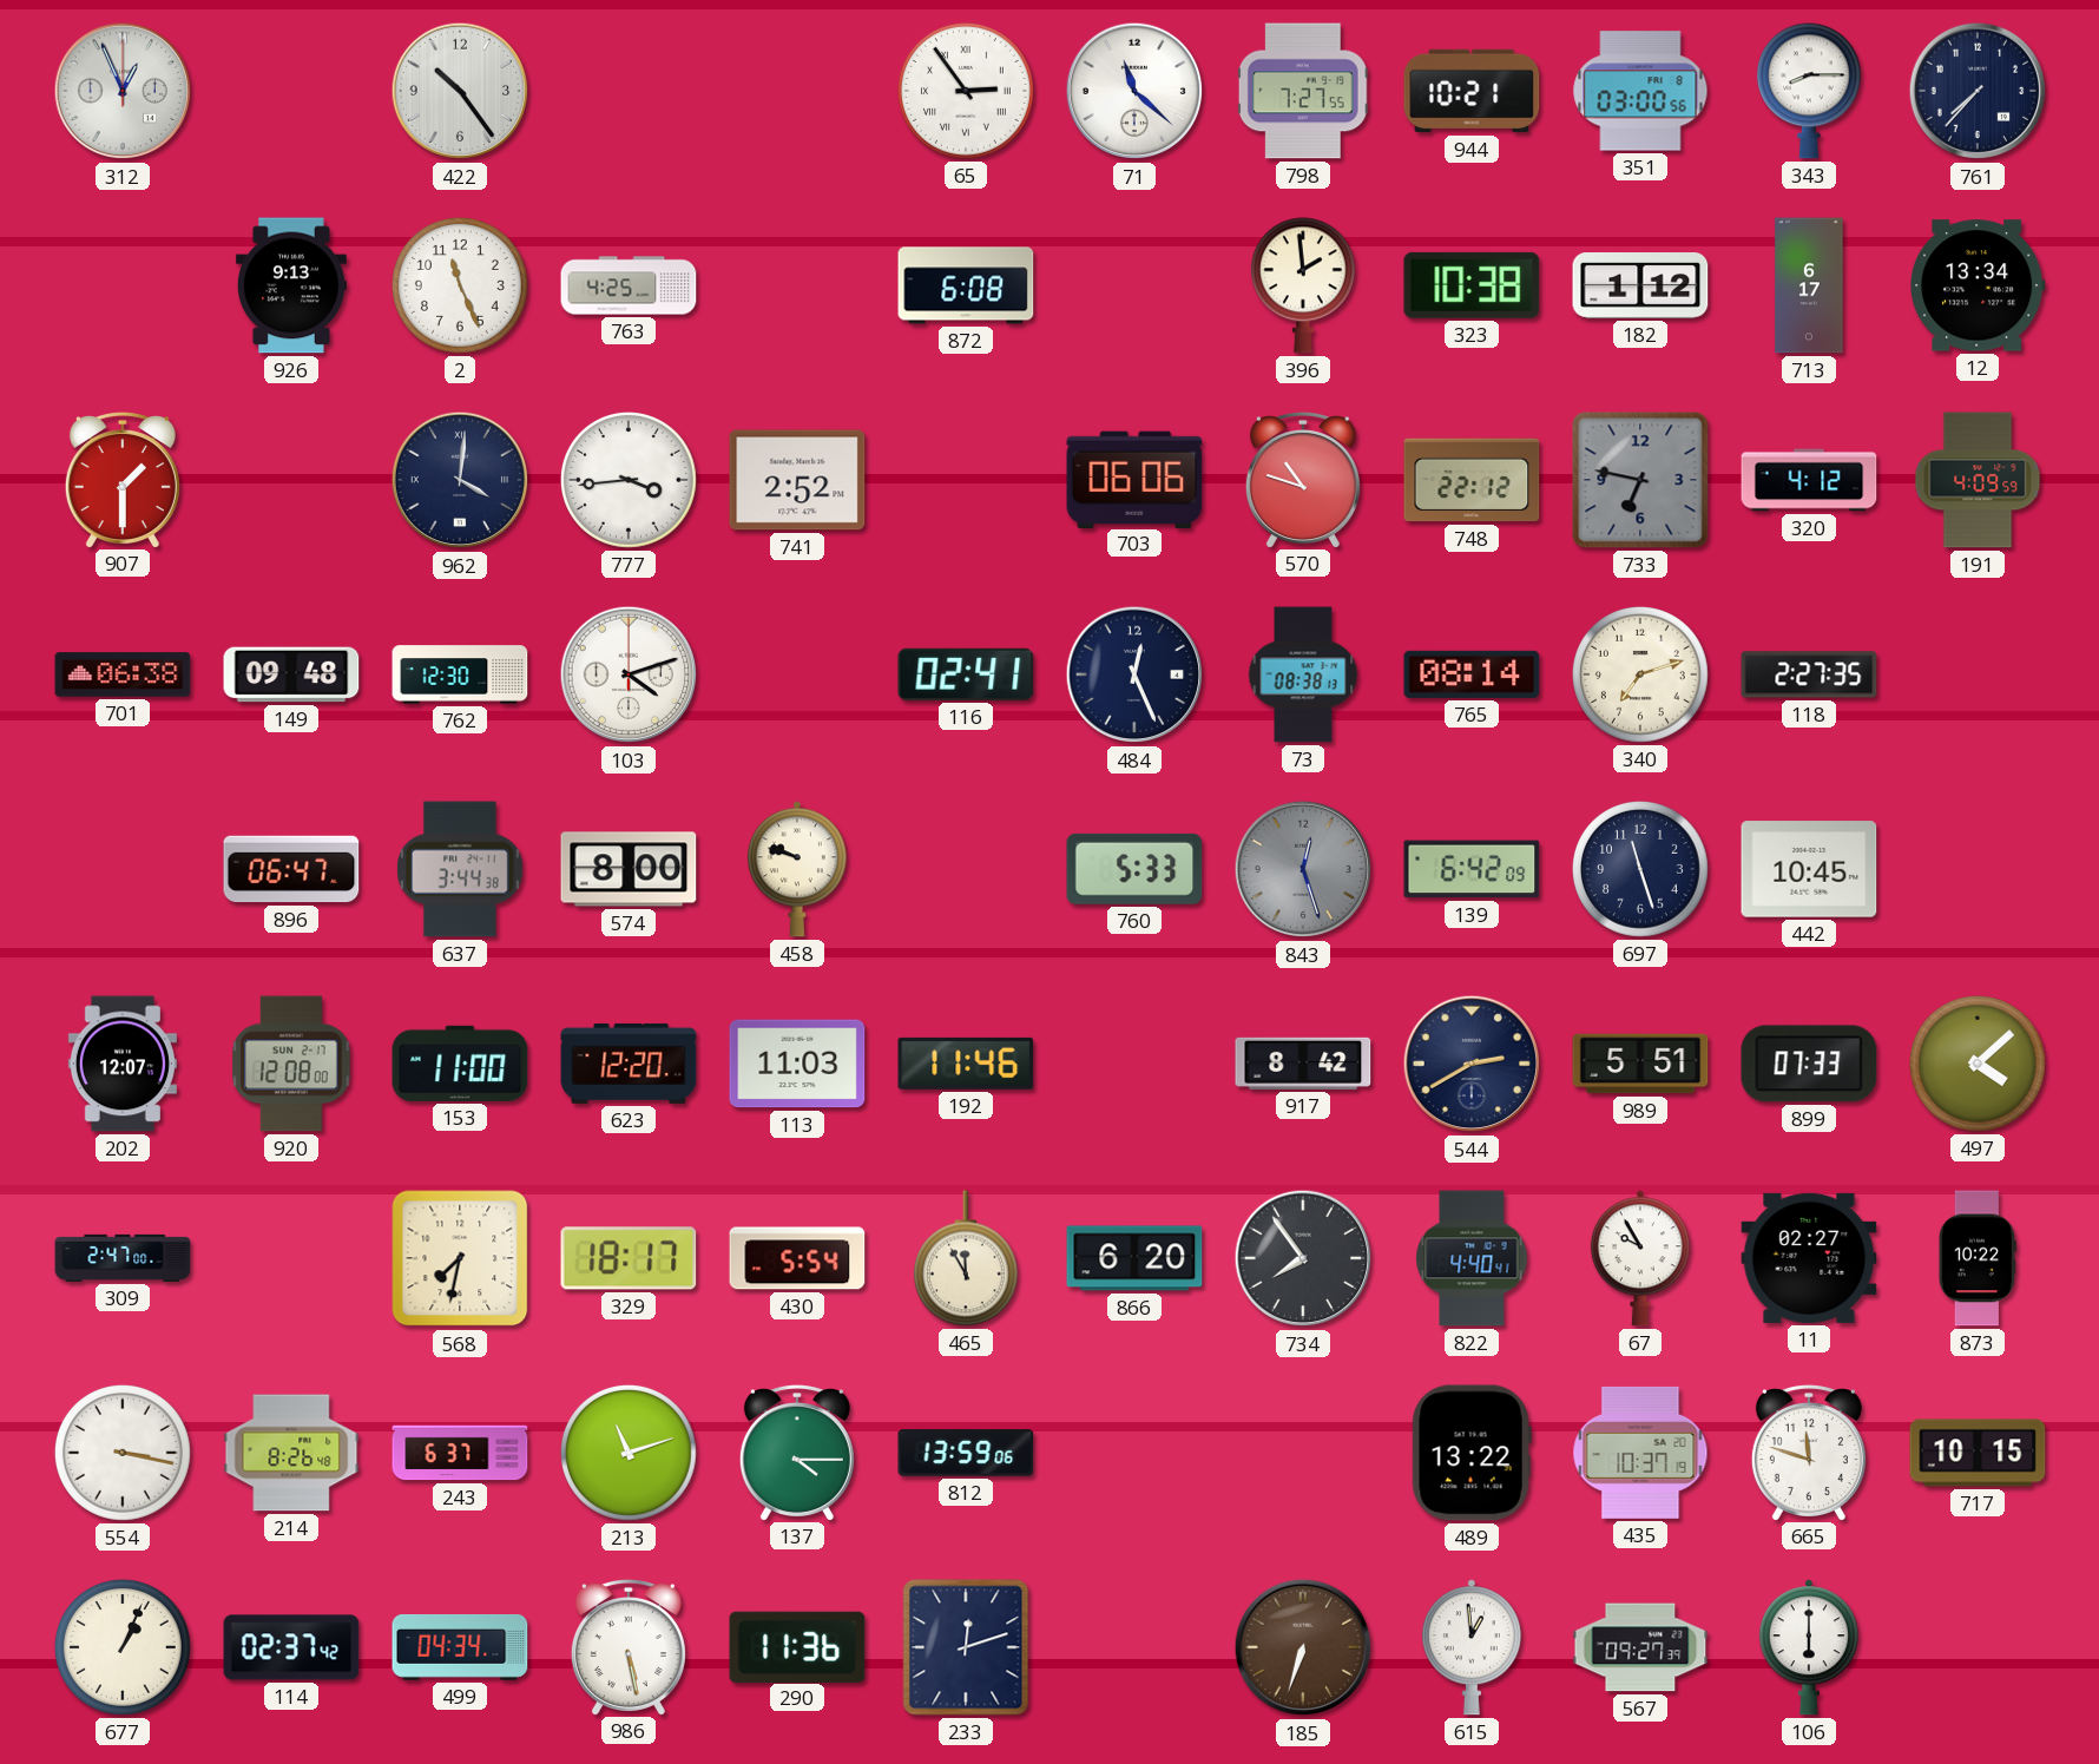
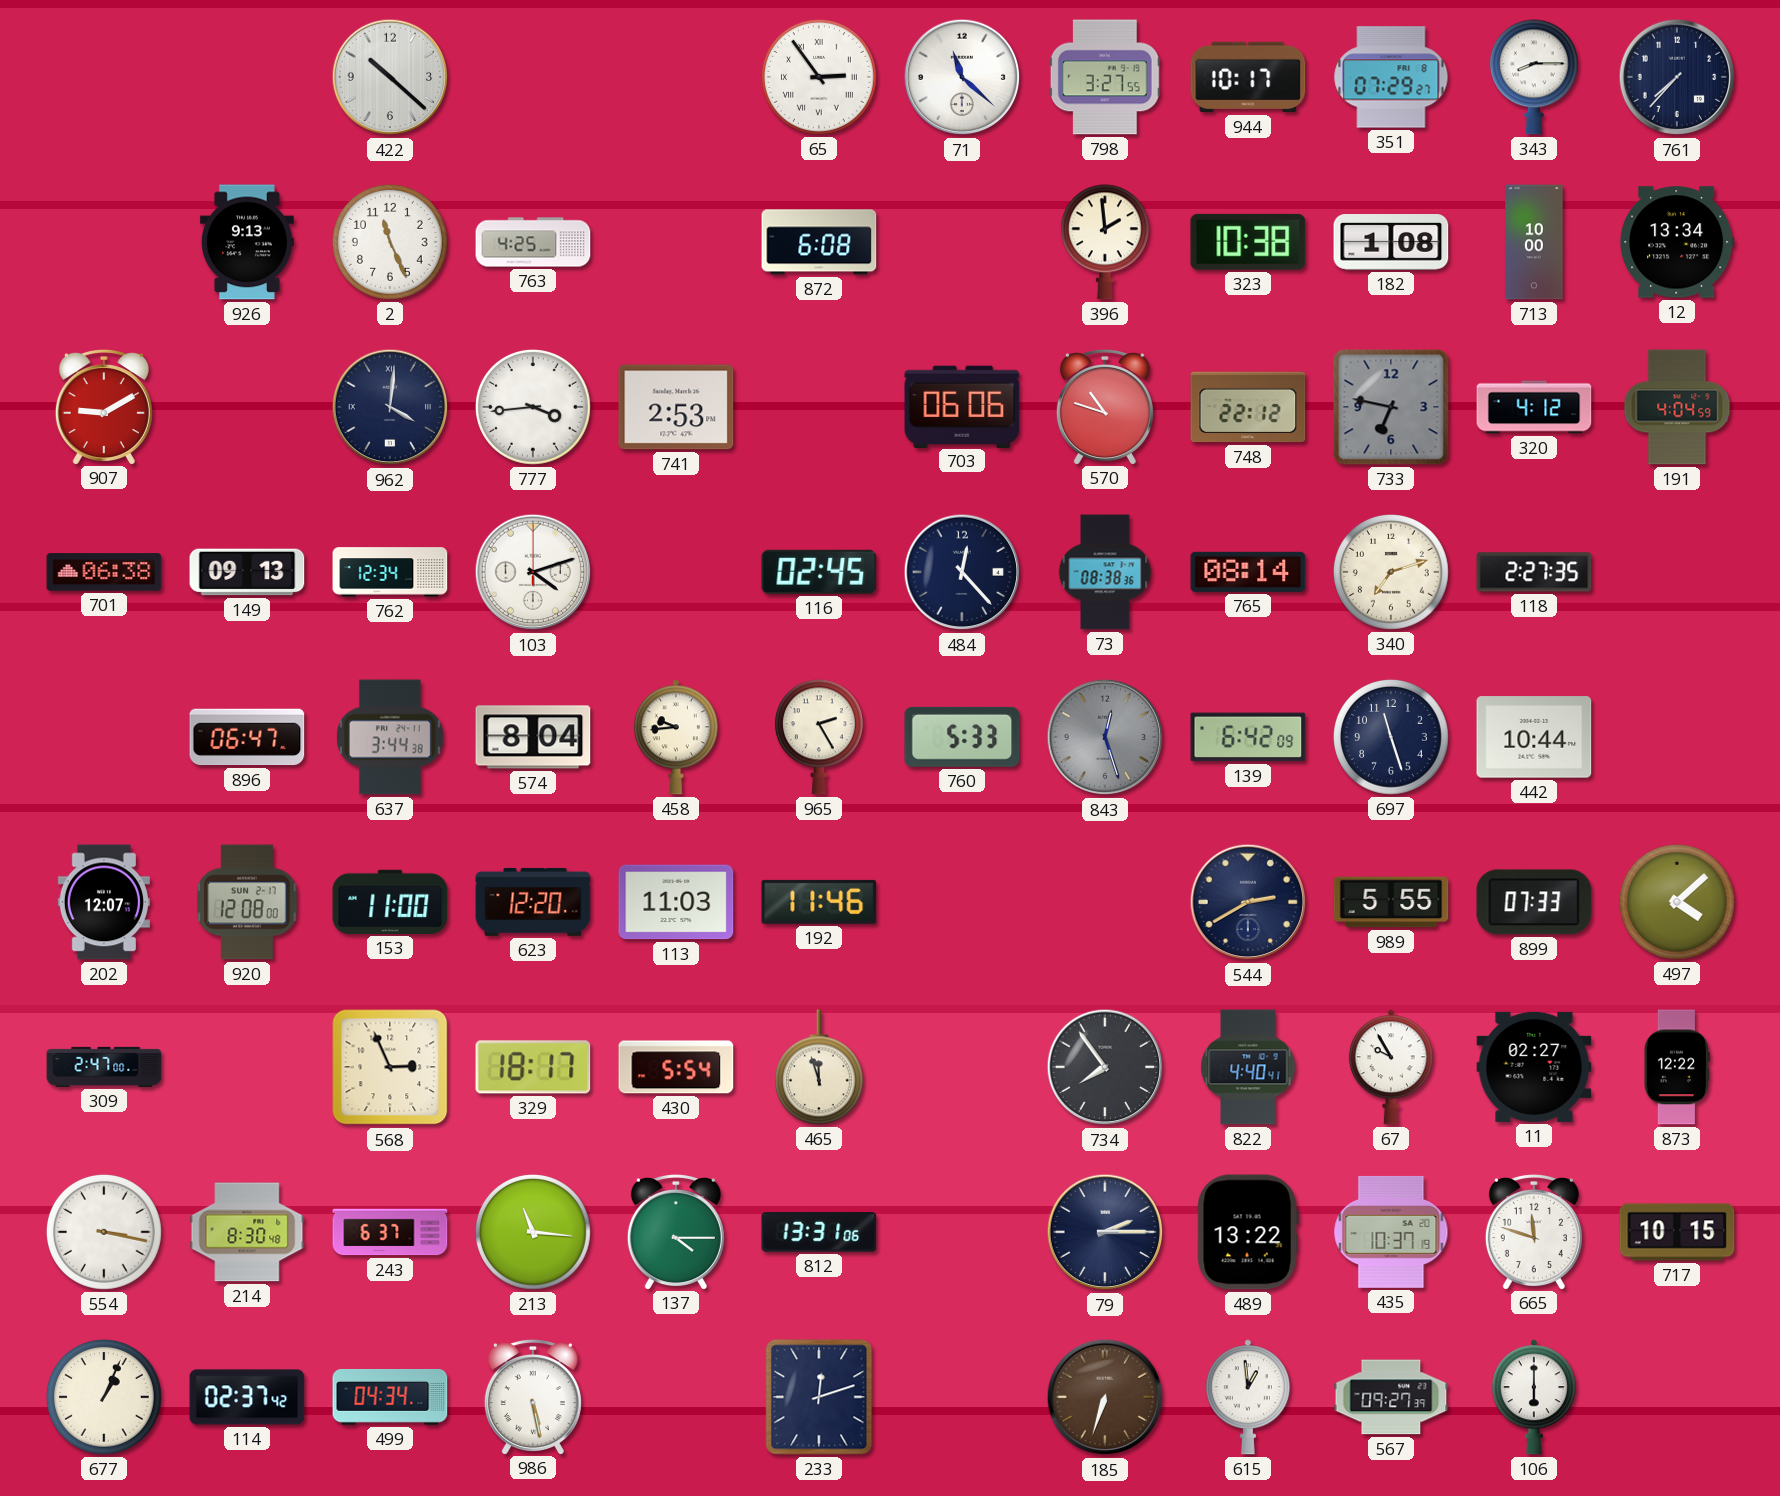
312: 12:56 -> none (123, 91)
422: 10:24 -> 10:22 (390, 77)
798: 7:27 -> 3:27 (1105, 77)
944: 10:21 -> 10:17 (1248, 77)
351: 03:00 -> 07:29 (1391, 77)
182: 1:12 -> 1:08 (1391, 243)
713: 6:17 -> 10:00 (1534, 242)
907: 1:30 -> 9:10 (104, 407)
741: 2:52 -> 2:53 (676, 407)
191: 4:09 -> 4:04 (1677, 407)
149: 09:48 -> 09:13 (247, 572)
762: 12:30 -> 12:34 (390, 572)
116: 02:41 -> 02:45 (819, 572)
484: 12:26 -> 12:23 (962, 572)
73: 08:38:13 -> 08:38:36 (1105, 572)
574: 8:00 -> 8:04 (533, 737)
458: 9:48 -> 9:44 (676, 737)
965: none -> 2:25 (819, 737)
442: 10:45 -> 10:44 (1534, 737)
917: 8:42 -> none (1303, 1064)
989: 5:51 -> 5:55 (1391, 902)
568: 7:32 -> 2:56 (390, 1067)
465: 11:55 -> 11:57 (819, 1067)
866: 6:20 -> none (1134, 1258)
873: 10:22 -> 12:22 (1677, 1067)
214: 8:26 -> 8:30 (247, 1232)
213: 11:12 -> 11:16 (533, 1233)
812: 13:59 -> 13:31 (819, 1232)
79: none -> 2:15 (1105, 1232)
290: 11:36 -> none (797, 1646)
